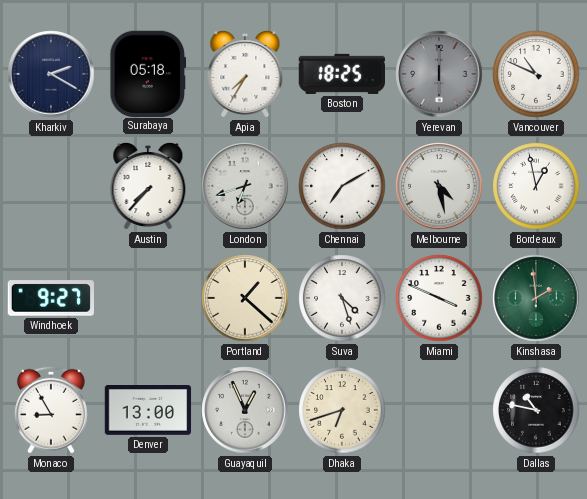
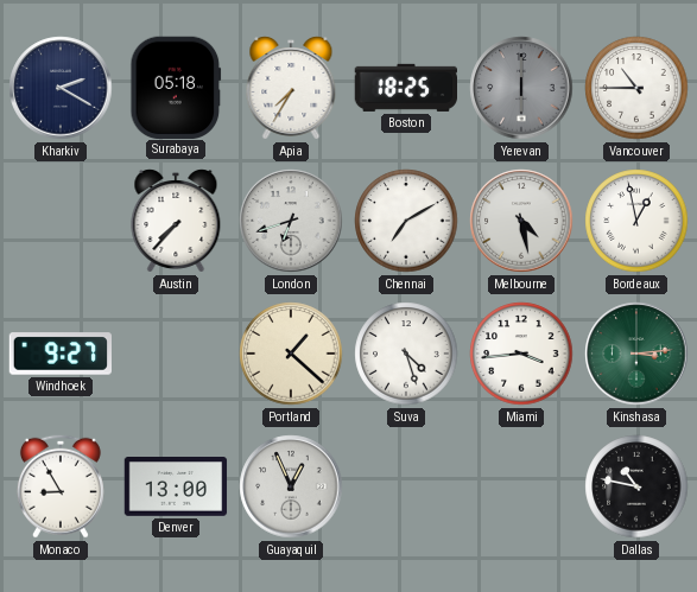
Vancouver: 10:49 -> 10:45 (636, 88)
Miami: 3:49 -> 3:44 (521, 354)
Kinshasa: 1:59 -> 3:14 (636, 354)
Dhaka: 6:42 -> none (342, 410)
